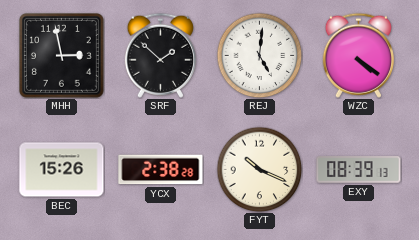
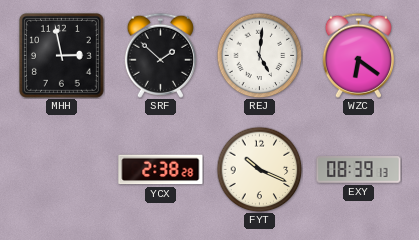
WZC: 4:21 -> 6:21 (358, 55)
BEC: 15:26 -> none (62, 170)
